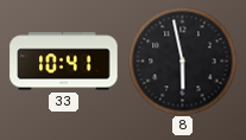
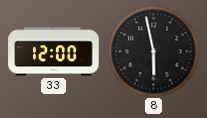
33: 10:41 -> 12:00 (54, 52)
